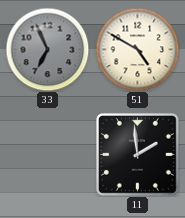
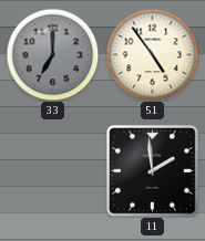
33: 6:56 -> 7:00 (52, 54)
51: 4:50 -> 4:54 (152, 54)
